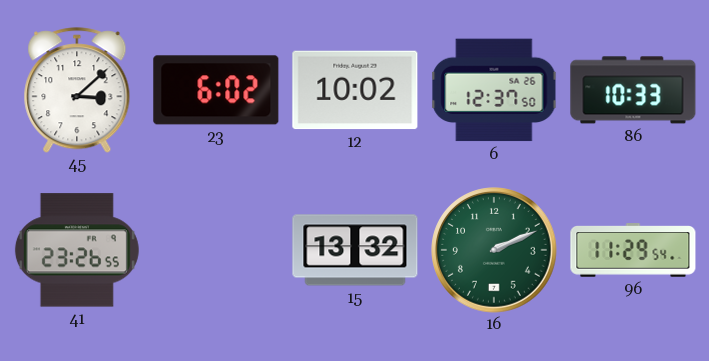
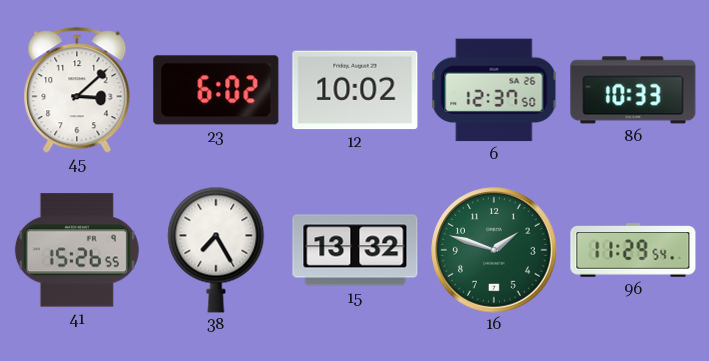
41: 23:26 -> 15:26 (77, 250)
38: none -> 7:25 (216, 250)
16: 2:11 -> 1:48 (495, 251)
